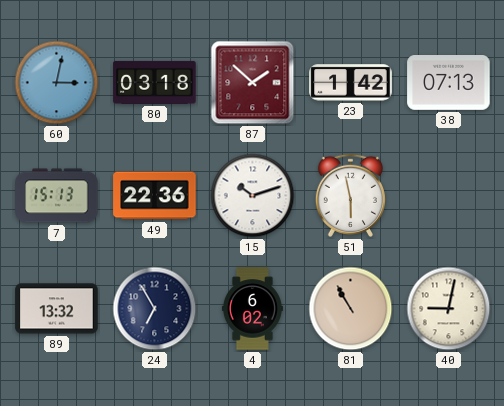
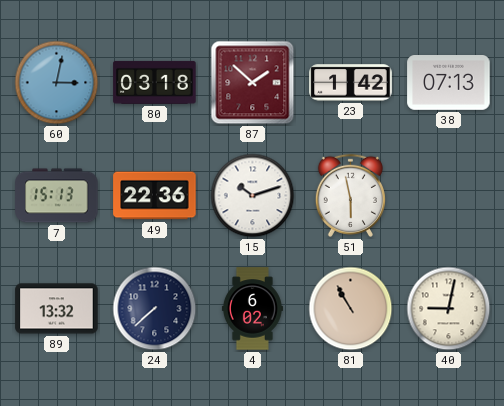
24: 6:55 -> 7:38 (155, 309)
